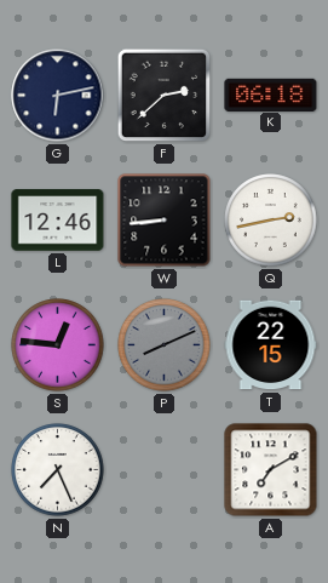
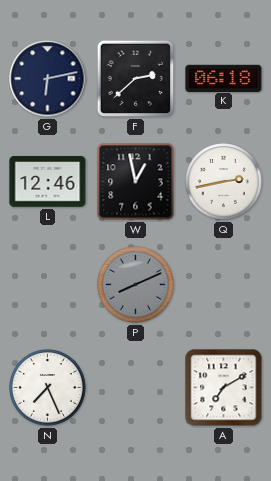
W: 8:44 -> 12:58 (136, 182)
S: 12:46 -> none (58, 345)
T: 22:15 -> none (271, 345)
